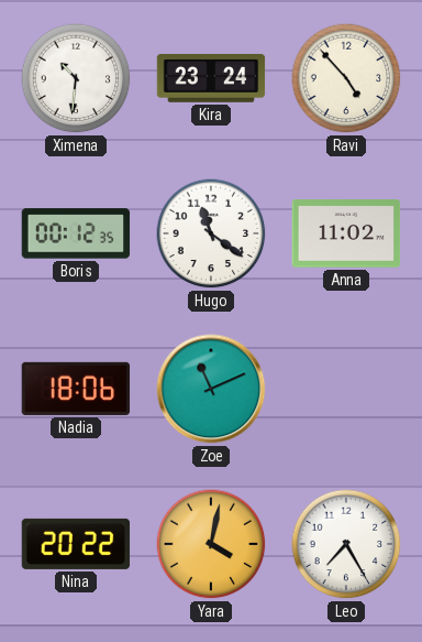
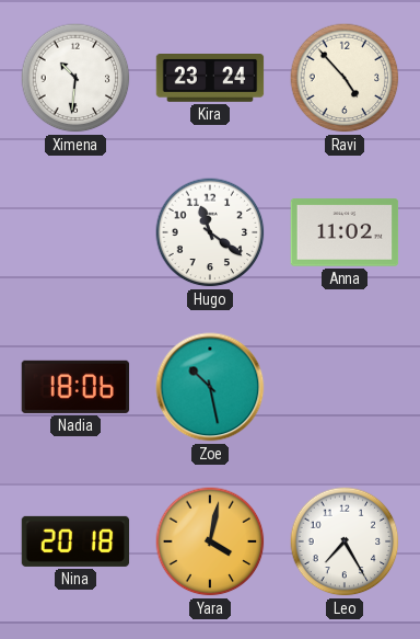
Boris: 00:12 -> none (76, 233)
Zoe: 11:11 -> 10:28 (210, 387)
Nina: 20:22 -> 20:18 (75, 541)
